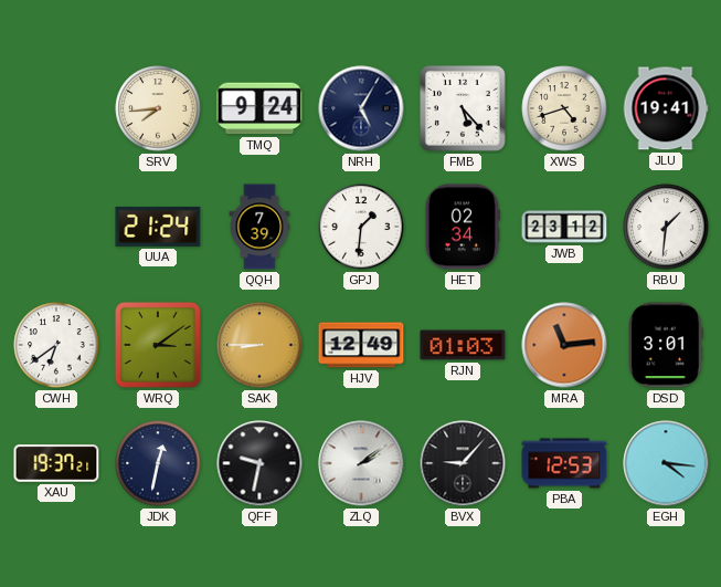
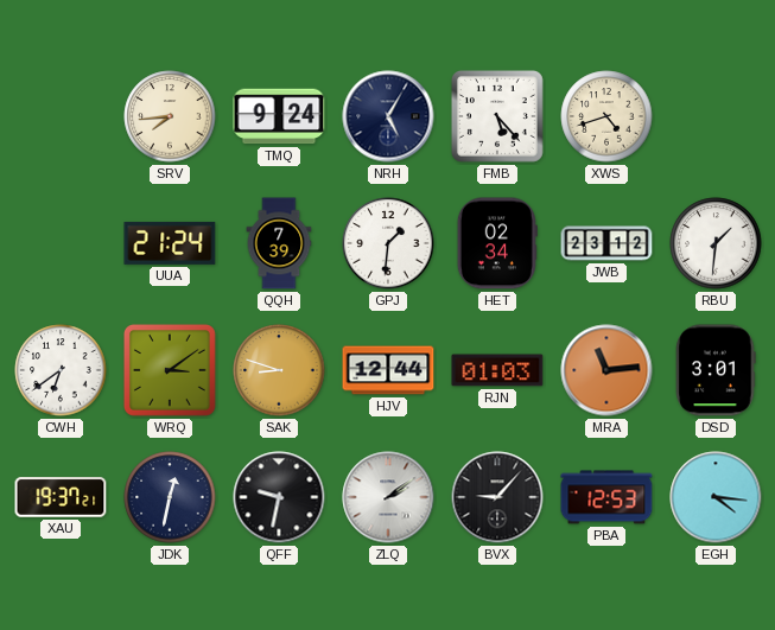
JLU: 19:41 -> none (666, 108)
SAK: 8:45 -> 8:48 (279, 370)
HJV: 12:49 -> 12:44 (388, 370)
